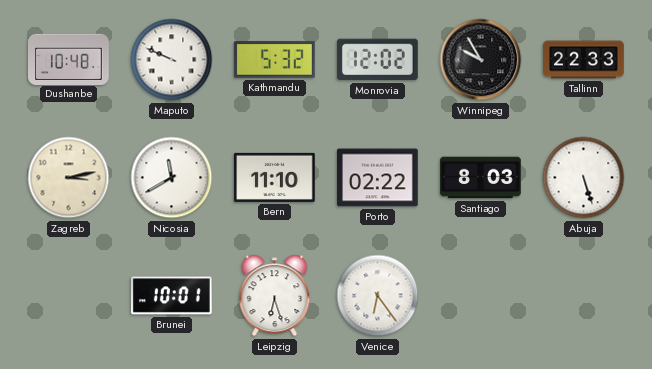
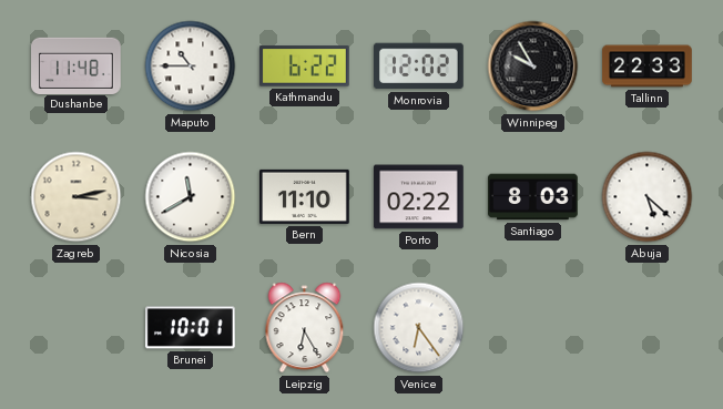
Dushanbe: 10:48 -> 11:48 (77, 65)
Maputo: 9:49 -> 10:45 (191, 67)
Kathmandu: 5:32 -> 6:22 (305, 67)
Abuja: 5:27 -> 5:22 (648, 197)
Leipzig: 6:27 -> 6:25 (305, 328)
